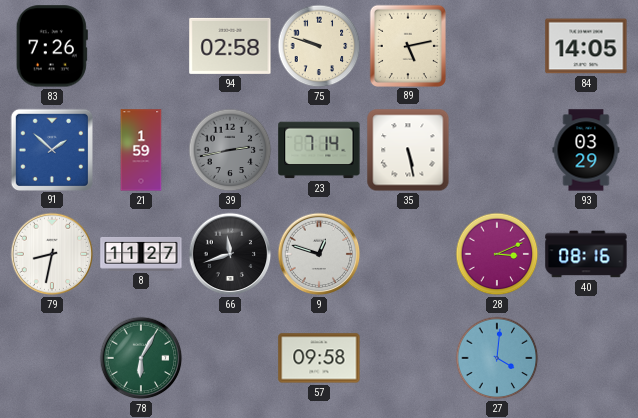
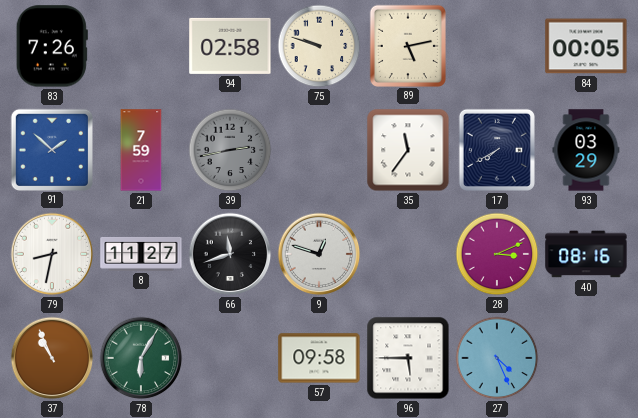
84: 14:05 -> 00:05 (586, 46)
21: 1:59 -> 7:59 (141, 150)
23: 7:14 -> none (319, 150)
35: 5:28 -> 11:36 (408, 150)
17: none -> 7:40 (497, 150)
37: none -> 10:56 (52, 358)
96: none -> 5:45 (408, 358)
27: 4:01 -> 4:26 (497, 358)
